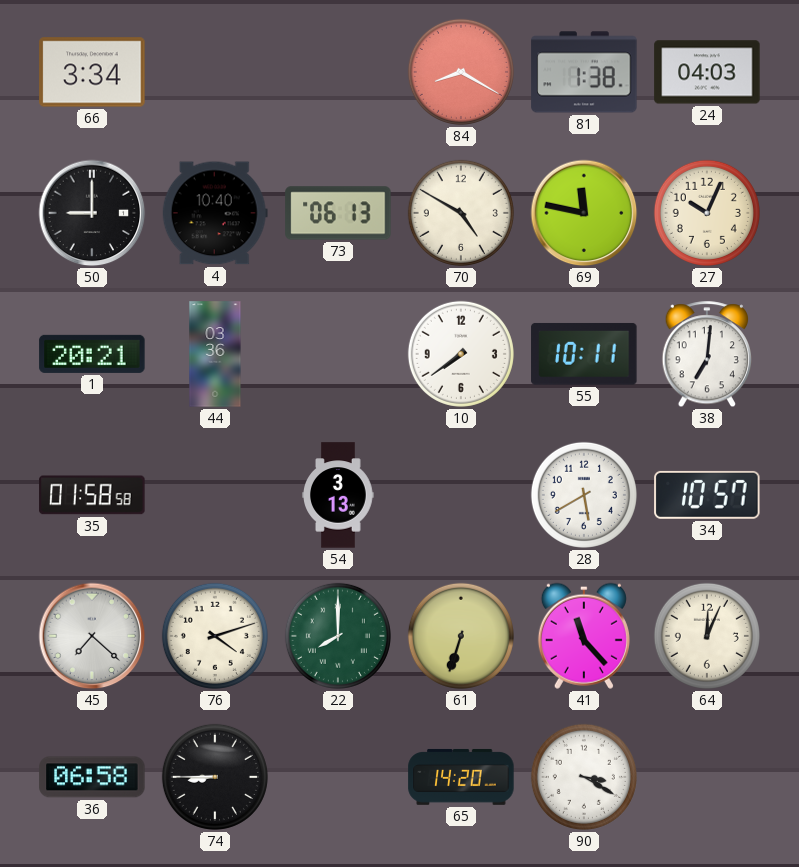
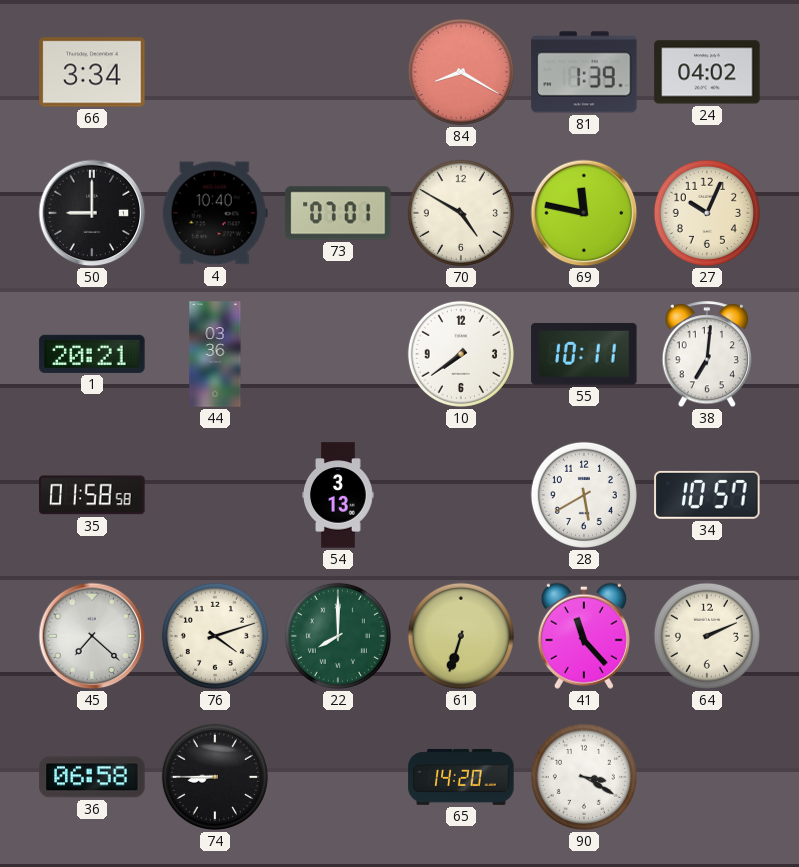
81: 1:38 -> 1:39 (584, 72)
24: 04:03 -> 04:02 (707, 72)
73: 06:13 -> 07:01 (338, 213)
64: 12:04 -> 2:11 (707, 636)
